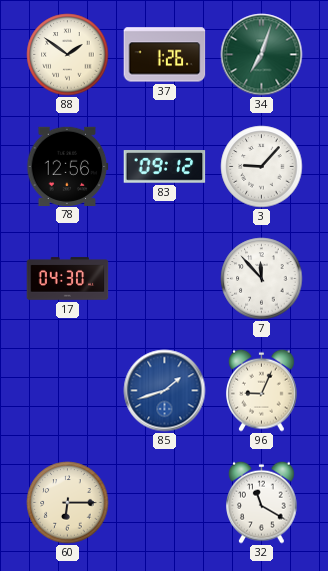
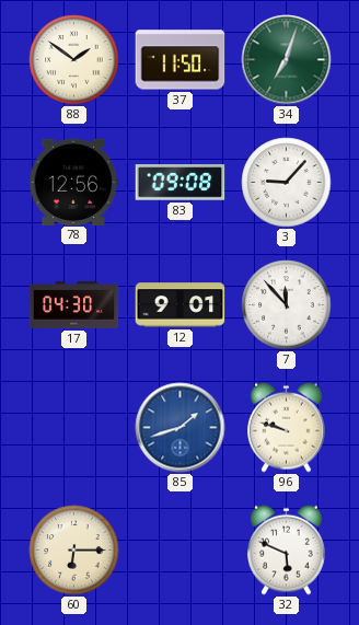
37: 1:26 -> 11:50 (181, 60)
83: 09:12 -> 09:08 (181, 183)
12: none -> 9:01 (181, 305)
96: 9:04 -> 9:48 (287, 427)
32: 11:20 -> 5:49 (287, 549)
